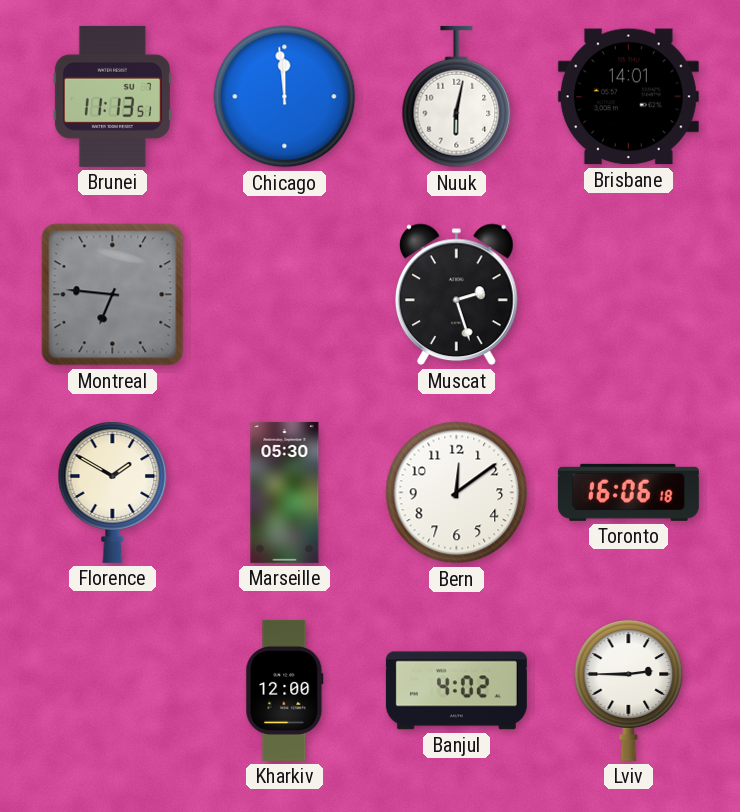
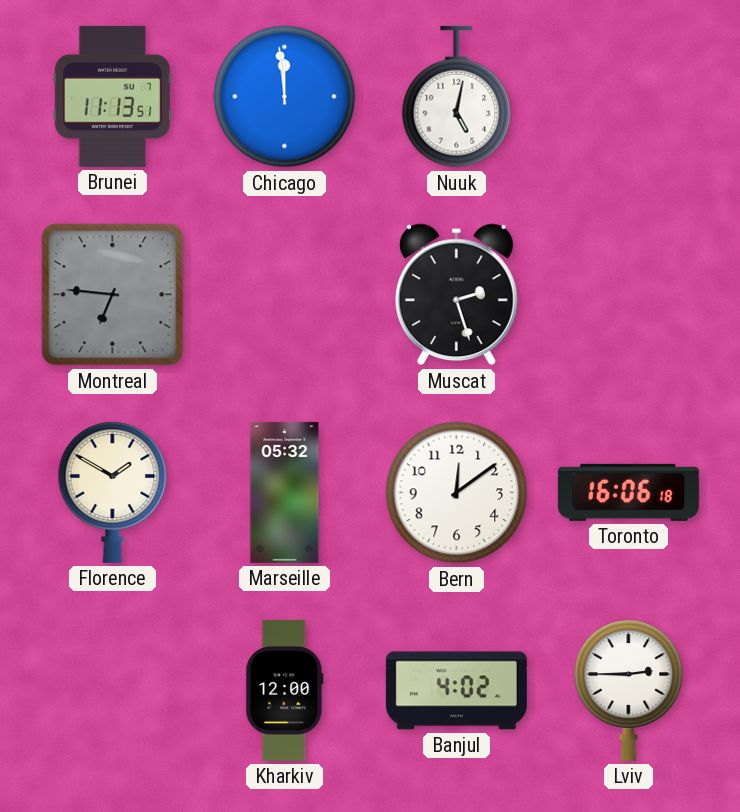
Nuuk: 6:02 -> 5:02 (457, 97)
Brisbane: 14:01 -> none (628, 97)
Marseille: 05:30 -> 05:32 (285, 492)
